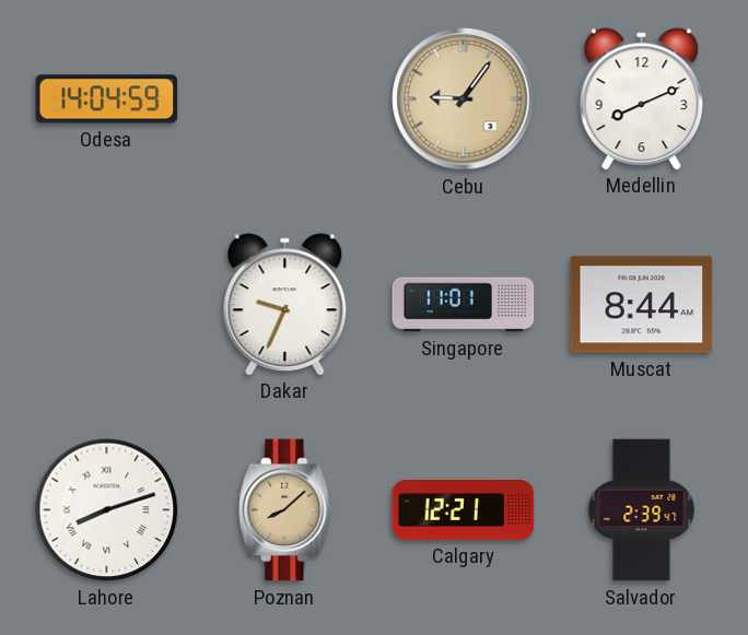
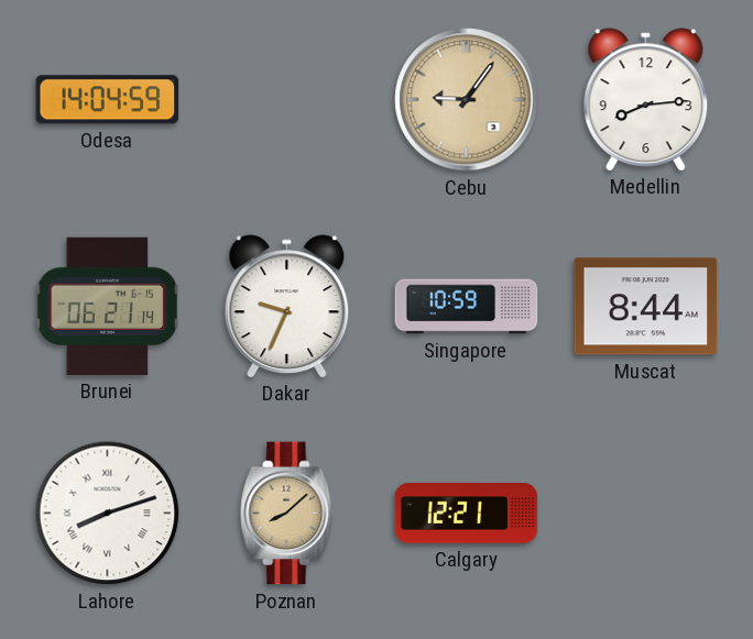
Medellin: 8:11 -> 8:14 (646, 99)
Brunei: none -> 06:21 (107, 306)
Singapore: 11:01 -> 10:59 (467, 307)
Salvador: 2:39 -> none (642, 510)
